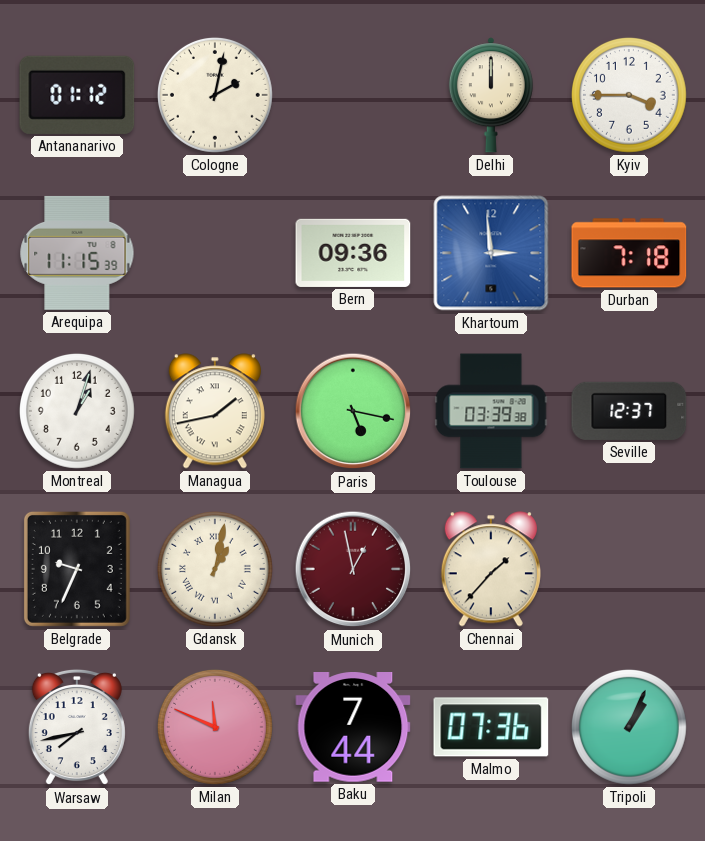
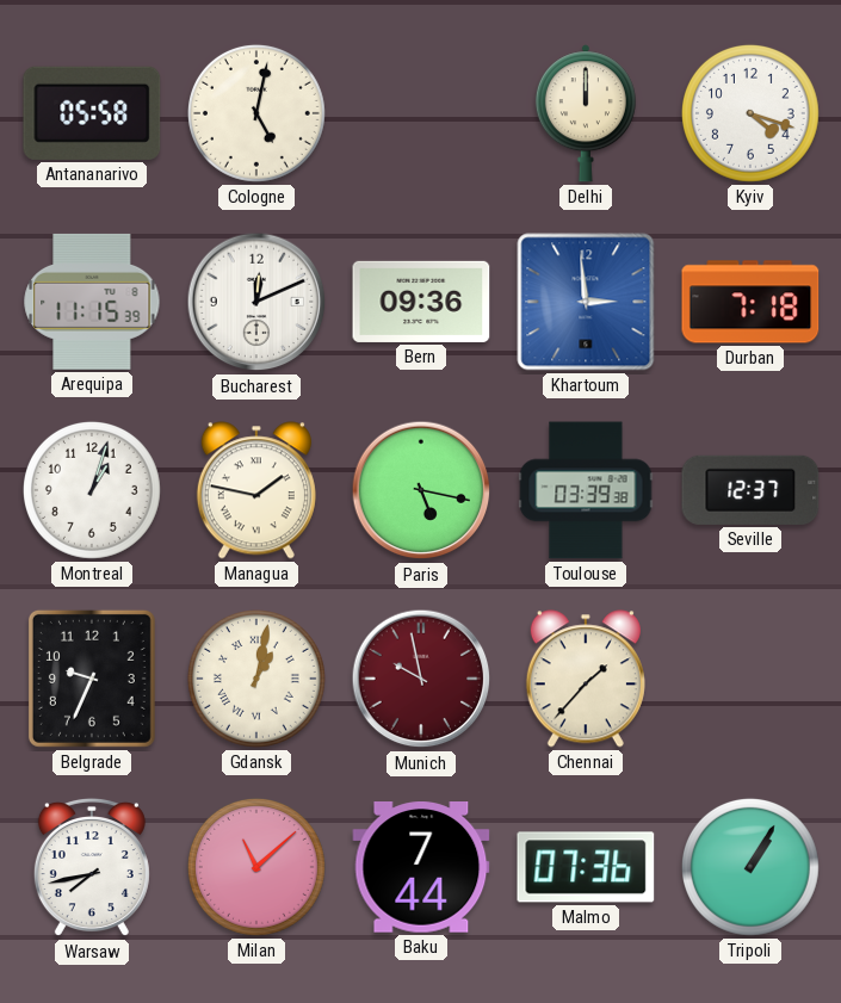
Antananarivo: 01:12 -> 05:58 (92, 113)
Cologne: 2:02 -> 5:02 (256, 113)
Kyiv: 3:45 -> 4:18 (750, 113)
Bucharest: none -> 12:11 (256, 302)
Managua: 1:43 -> 1:47 (256, 490)
Munich: 12:58 -> 9:58 (421, 679)
Milan: 11:49 -> 11:08 (256, 867)
Tripoli: 1:04 -> 1:05 (750, 867)
